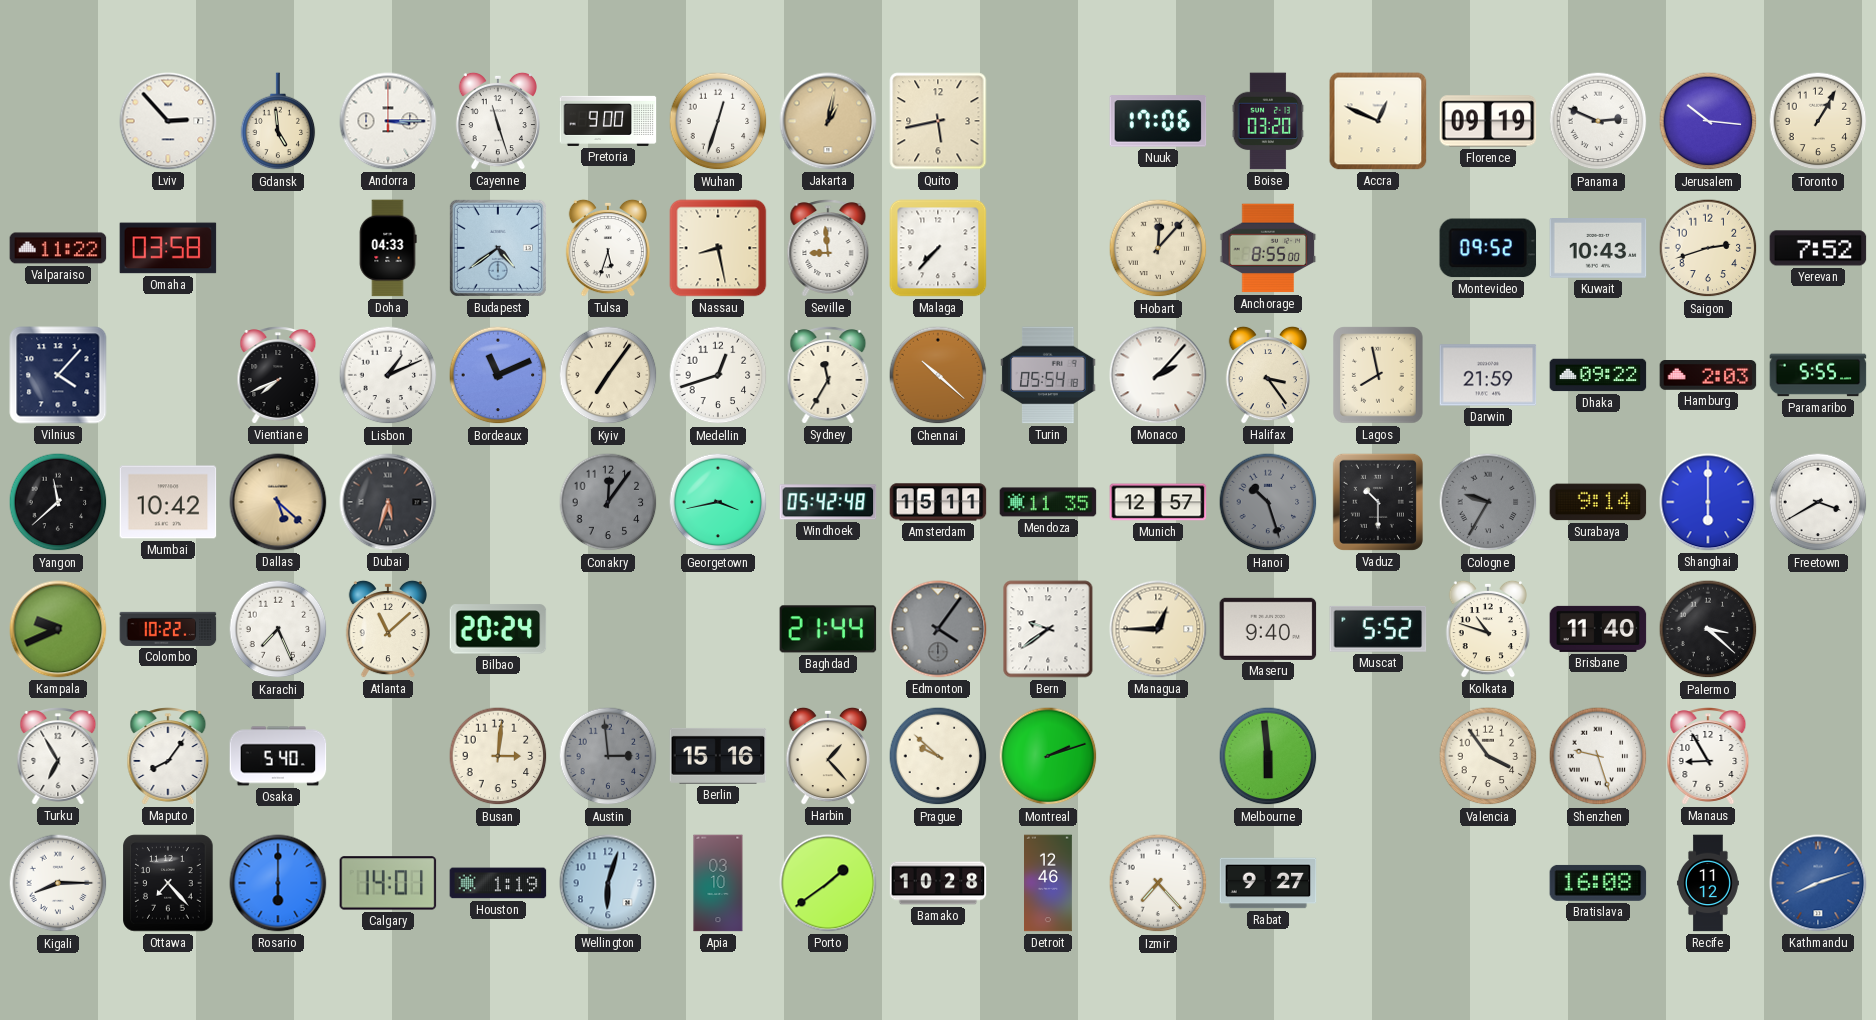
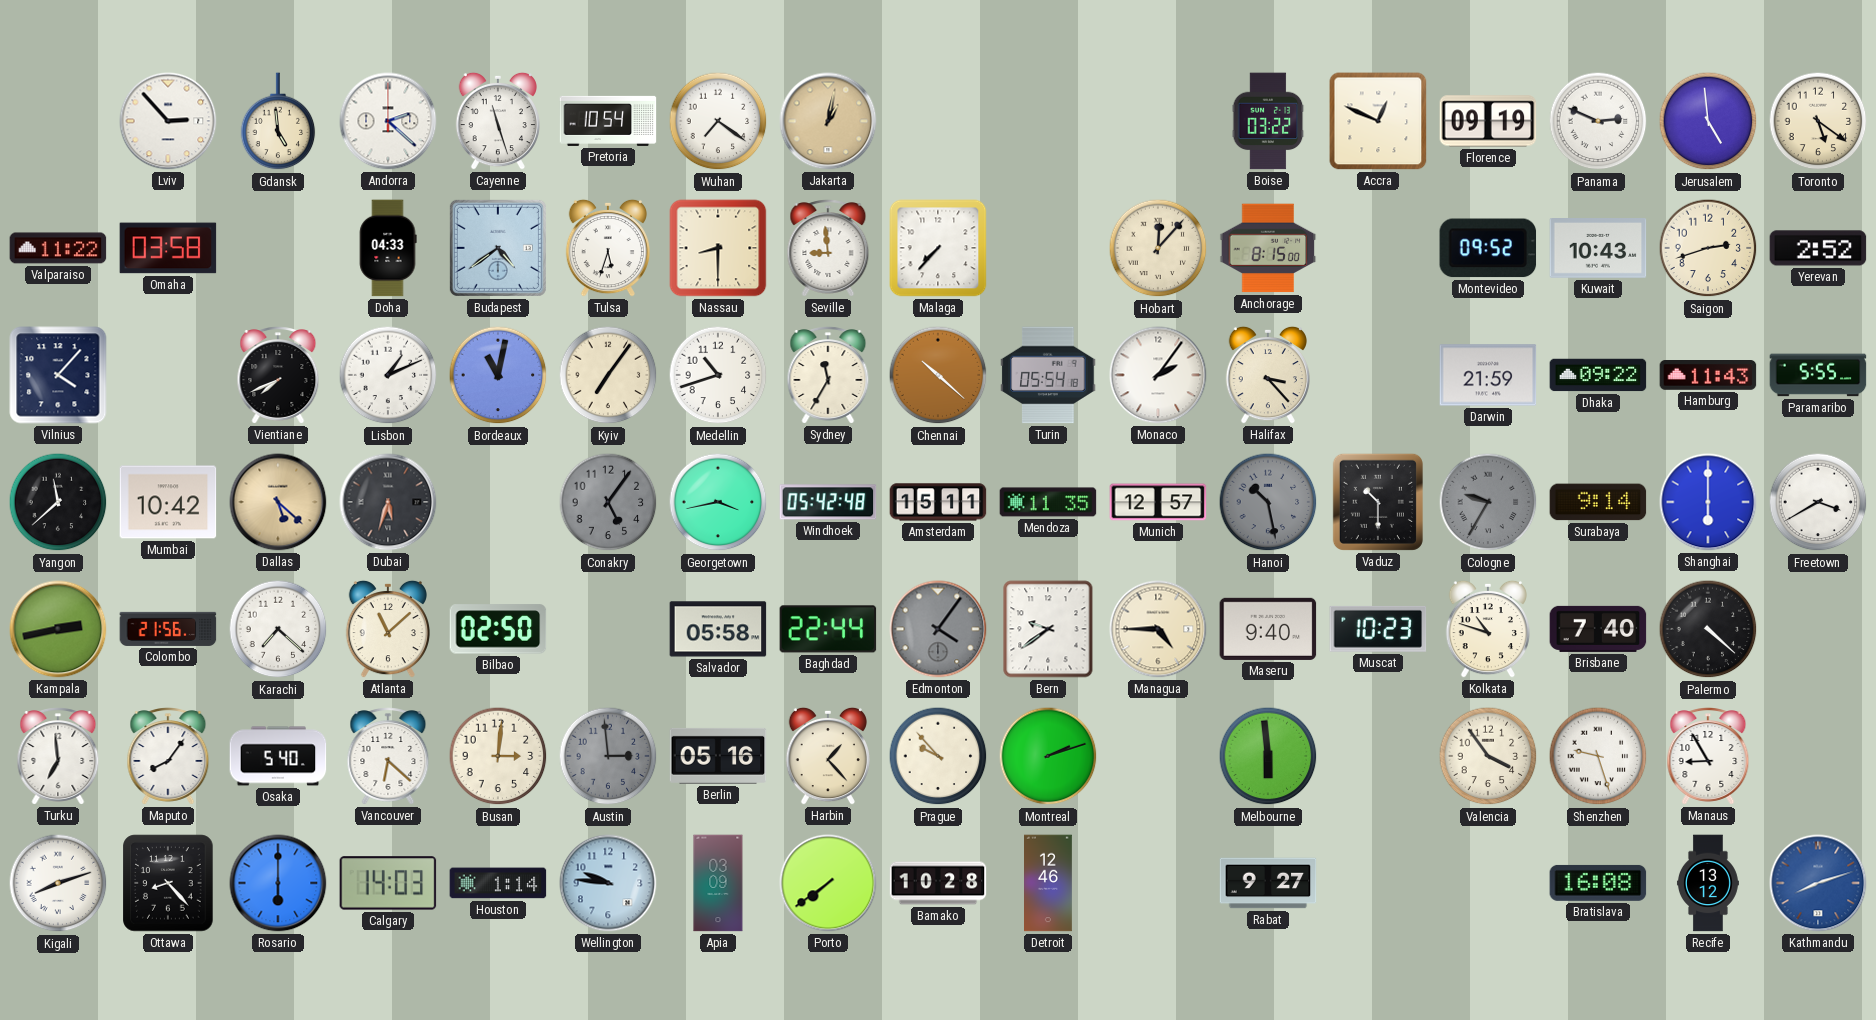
Andorra: 3:15 -> 2:22 (388, 121)
Pretoria: 9:00 -> 10:54 (608, 121)
Wuhan: 12:33 -> 7:21 (718, 121)
Quito: 5:43 -> none (938, 121)
Nuuk: 17:06 -> none (1158, 121)
Boise: 03:20 -> 03:22 (1268, 121)
Jerusalem: 10:16 -> 4:59 (1708, 121)
Toronto: 1:05 -> 5:21 (1818, 121)
Nassau: 8:28 -> 8:30 (718, 248)
Anchorage: 8:55 -> 8:15 (1268, 248)
Yerevan: 7:52 -> 2:52 (1818, 248)
Bordeaux: 11:11 -> 11:02 (498, 375)
Medellin: 12:42 -> 10:42 (718, 375)
Monaco: 2:07 -> 2:06 (1158, 375)
Halifax: 3:24 -> 3:23 (1268, 375)
Lagos: 7:58 -> none (1378, 375)
Hamburg: 2:03 -> 11:43 (1708, 376)
Conakry: 12:06 -> 5:06 (608, 502)
Hanoi: 10:27 -> 10:28 (1268, 502)
Kampala: 9:41 -> 2:43 (58, 629)
Colombo: 10:22 -> 21:56 (168, 629)
Karachi: 7:26 -> 7:22 (278, 629)
Bilbao: 20:24 -> 02:50 (498, 629)
Salvador: none -> 05:58 (718, 629)
Baghdad: 21:44 -> 22:44 (828, 629)
Managua: 12:45 -> 4:45 (1158, 629)
Muscat: 5:52 -> 10:23 (1378, 629)
Brisbane: 11:40 -> 7:40 (1598, 629)
Palermo: 3:22 -> 4:22 (1708, 629)
Turku: 6:55 -> 6:59 (58, 756)
Vancouver: none -> 6:22 (388, 756)
Berlin: 15:16 -> 05:16 (718, 756)
Prague: 9:52 -> 9:53 (938, 756)
Kigali: 8:15 -> 8:12 (58, 883)
Ottawa: 7:23 -> 8:23 (168, 883)
Calgary: 14:01 -> 14:03 (388, 883)
Houston: 1:19 -> 1:14 (498, 883)
Wellington: 6:03 -> 9:46 (608, 883)
Apia: 03:10 -> 03:09 (718, 883)
Porto: 1:39 -> 7:39 (828, 883)
Izmir: 7:23 -> none (1158, 883)
Recife: 11:12 -> 13:12 (1708, 883)
